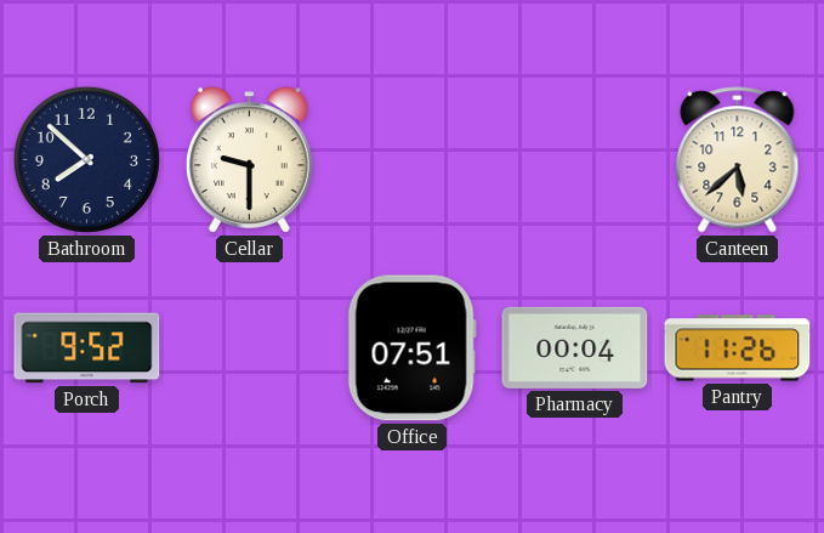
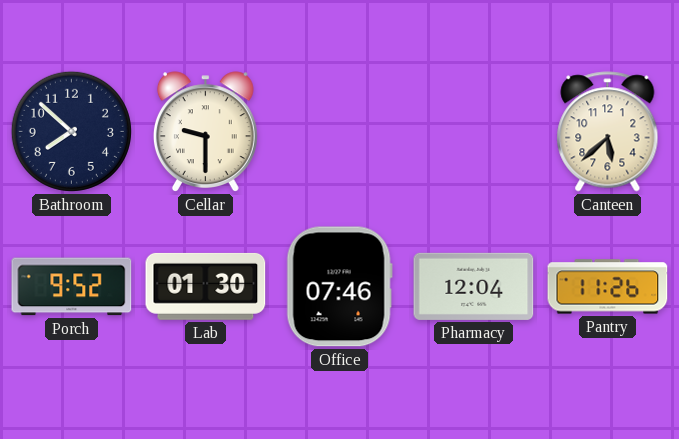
Lab: none -> 01:30 (206, 286)
Office: 07:51 -> 07:46 (339, 287)
Pharmacy: 00:04 -> 12:04 (474, 286)
